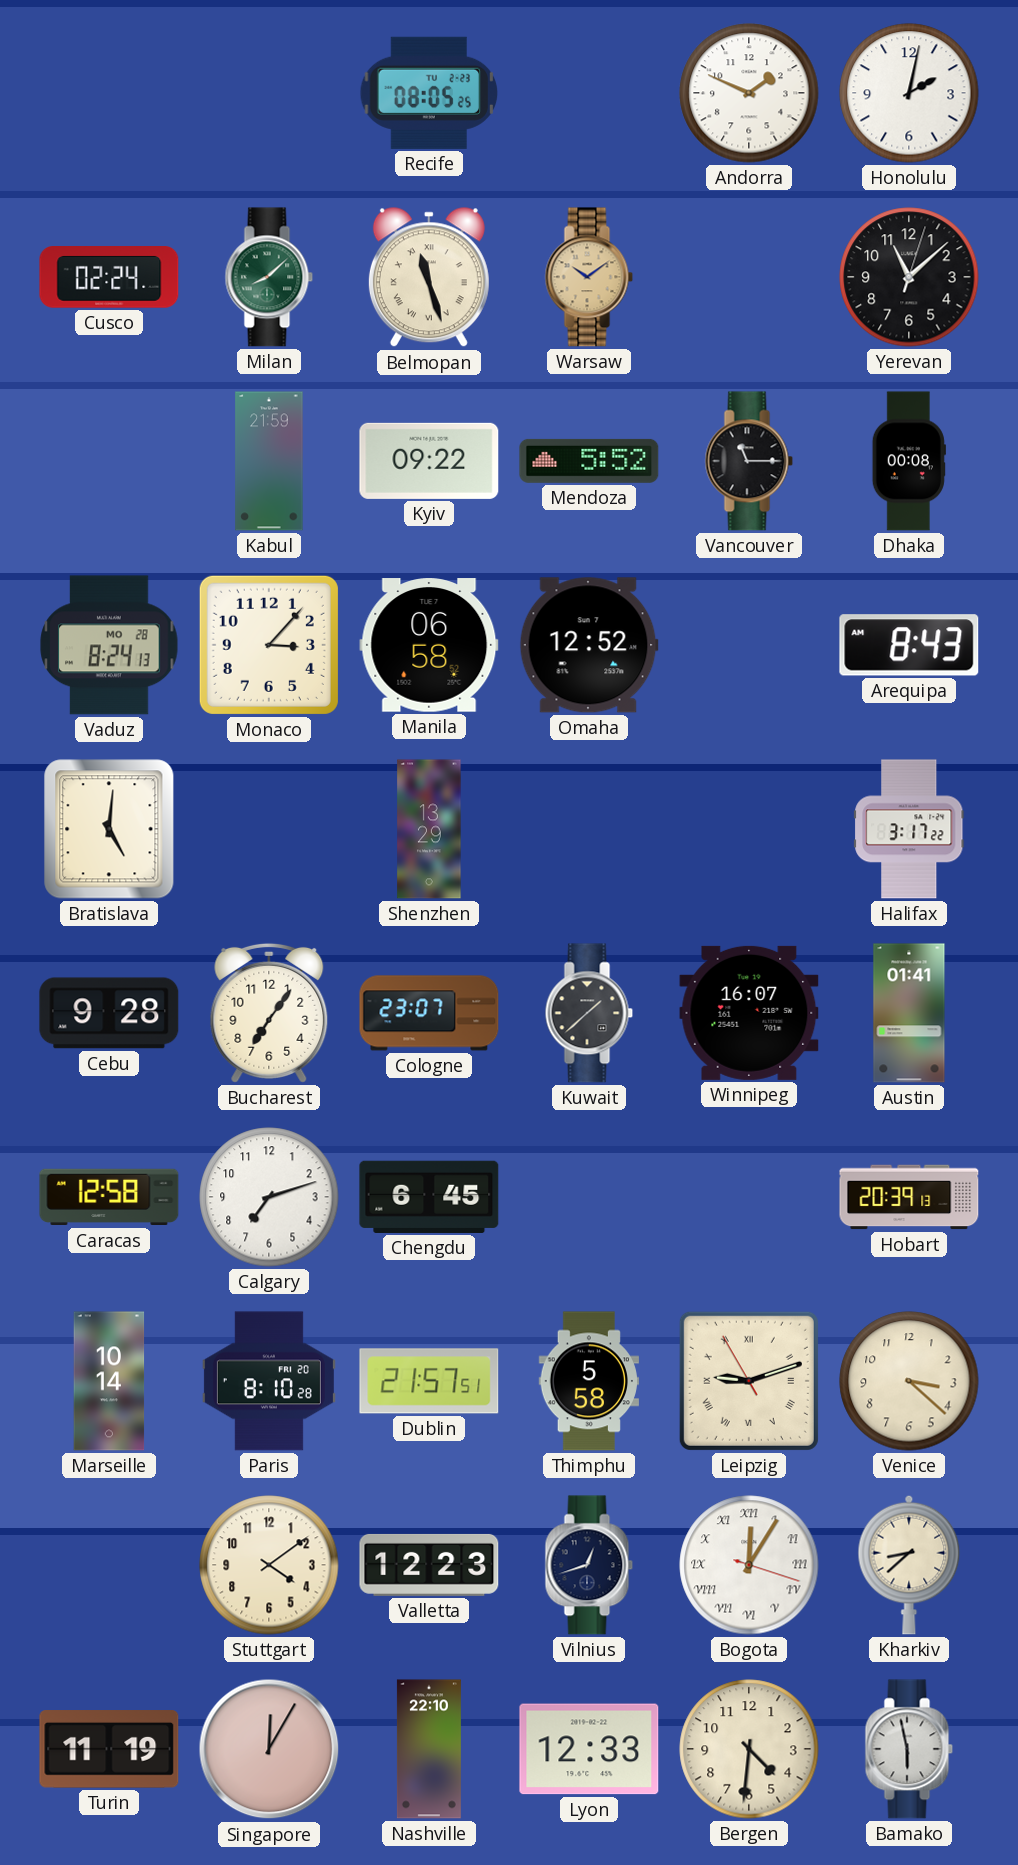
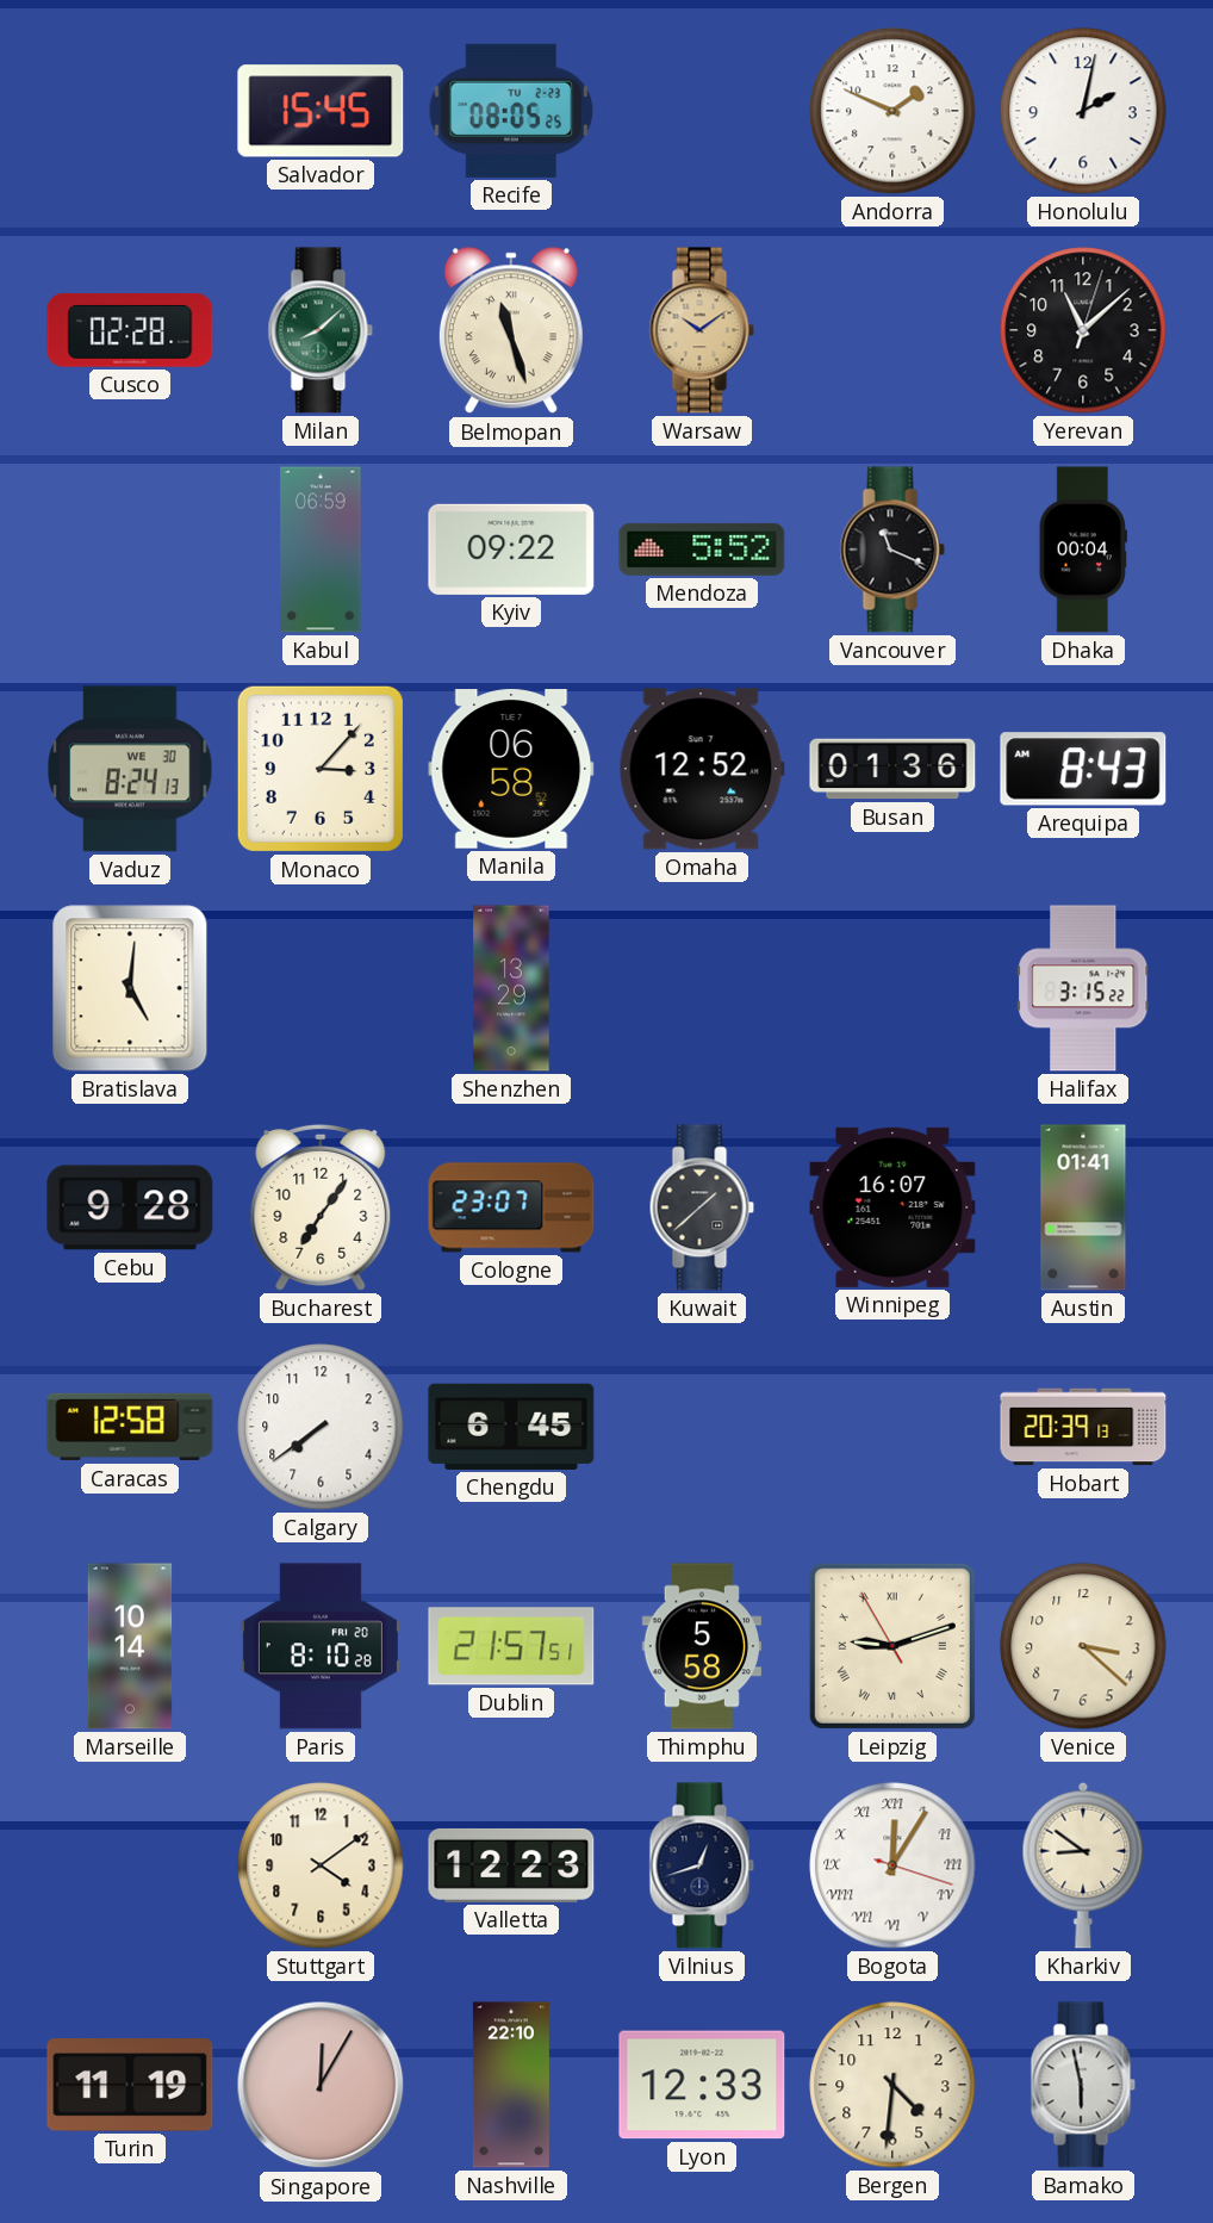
Salvador: none -> 15:45 (321, 111)
Cusco: 02:24 -> 02:28 (130, 331)
Kabul: 21:59 -> 06:59 (321, 549)
Vancouver: 11:15 -> 11:19 (892, 549)
Dhaka: 00:08 -> 00:04 (1083, 549)
Vaduz date: MO 28 -> WE 30 (130, 769)
Busan: none -> 01:36 (892, 769)
Halifax: 3:17 -> 3:15 (1083, 988)
Calgary: 7:12 -> 7:39 (321, 1427)
Kharkiv: 8:38 -> 8:51 (1083, 1865)
